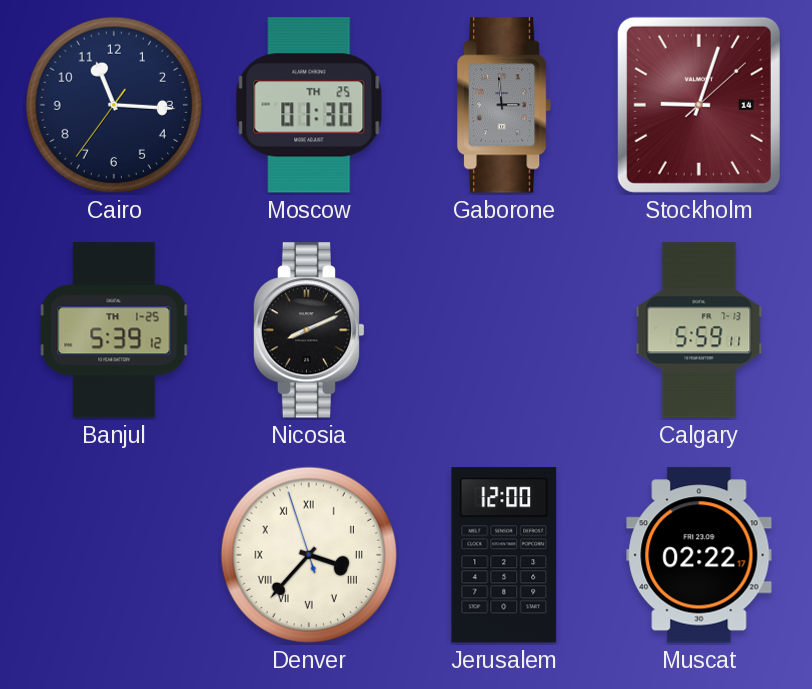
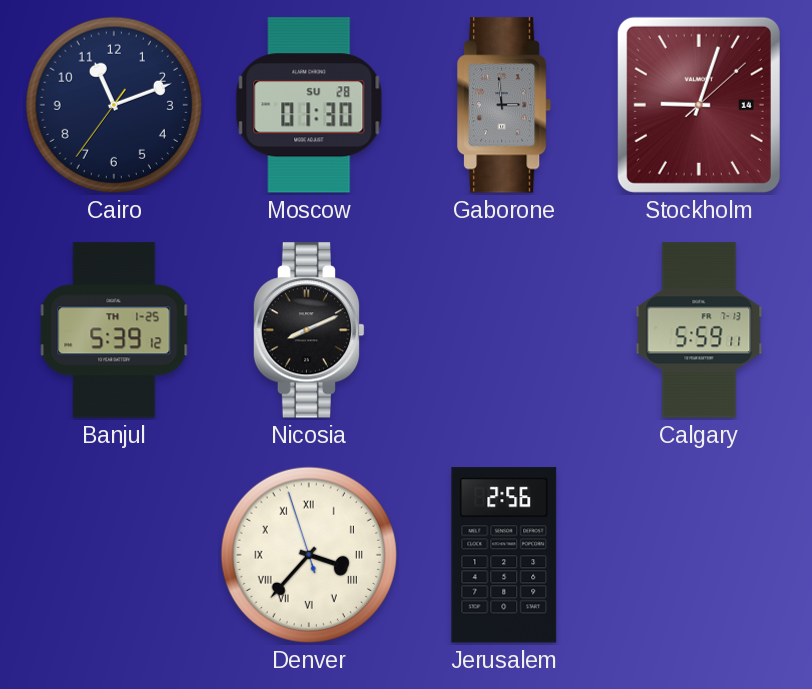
Cairo: 11:15 -> 11:11 (114, 105)
Moscow date: TH 25 -> SU 28 (309, 105)
Jerusalem: 12:00 -> 2:56 (504, 555)
Muscat: 02:22 -> none (699, 555)
